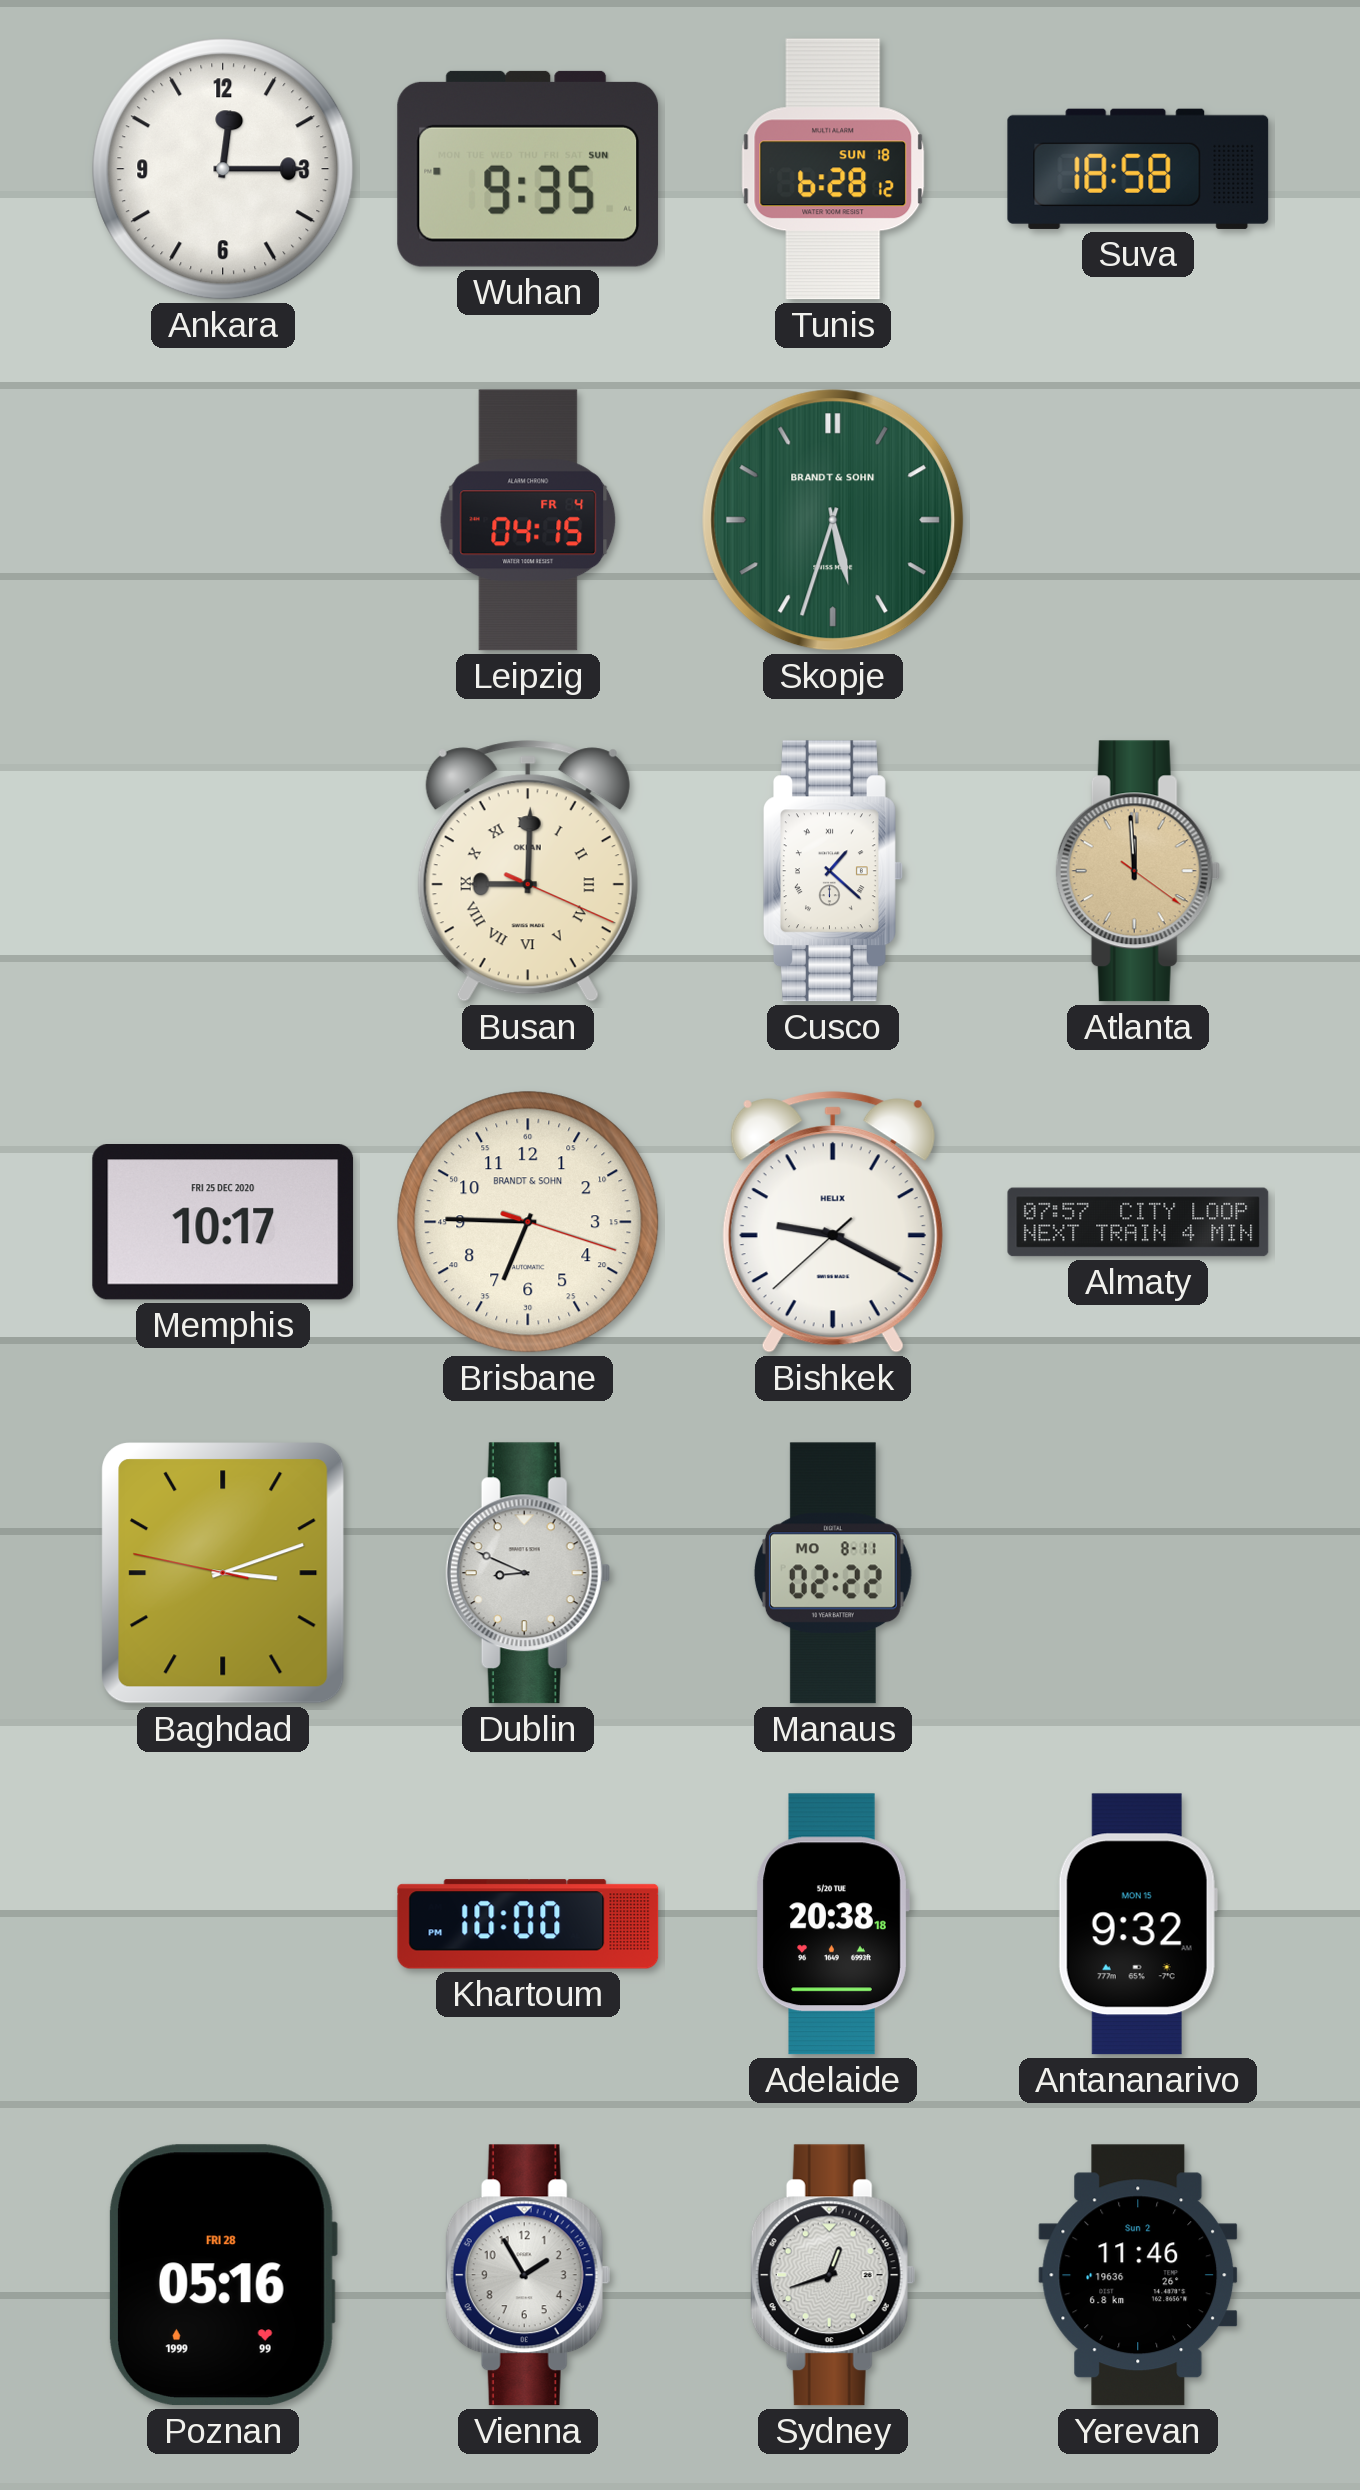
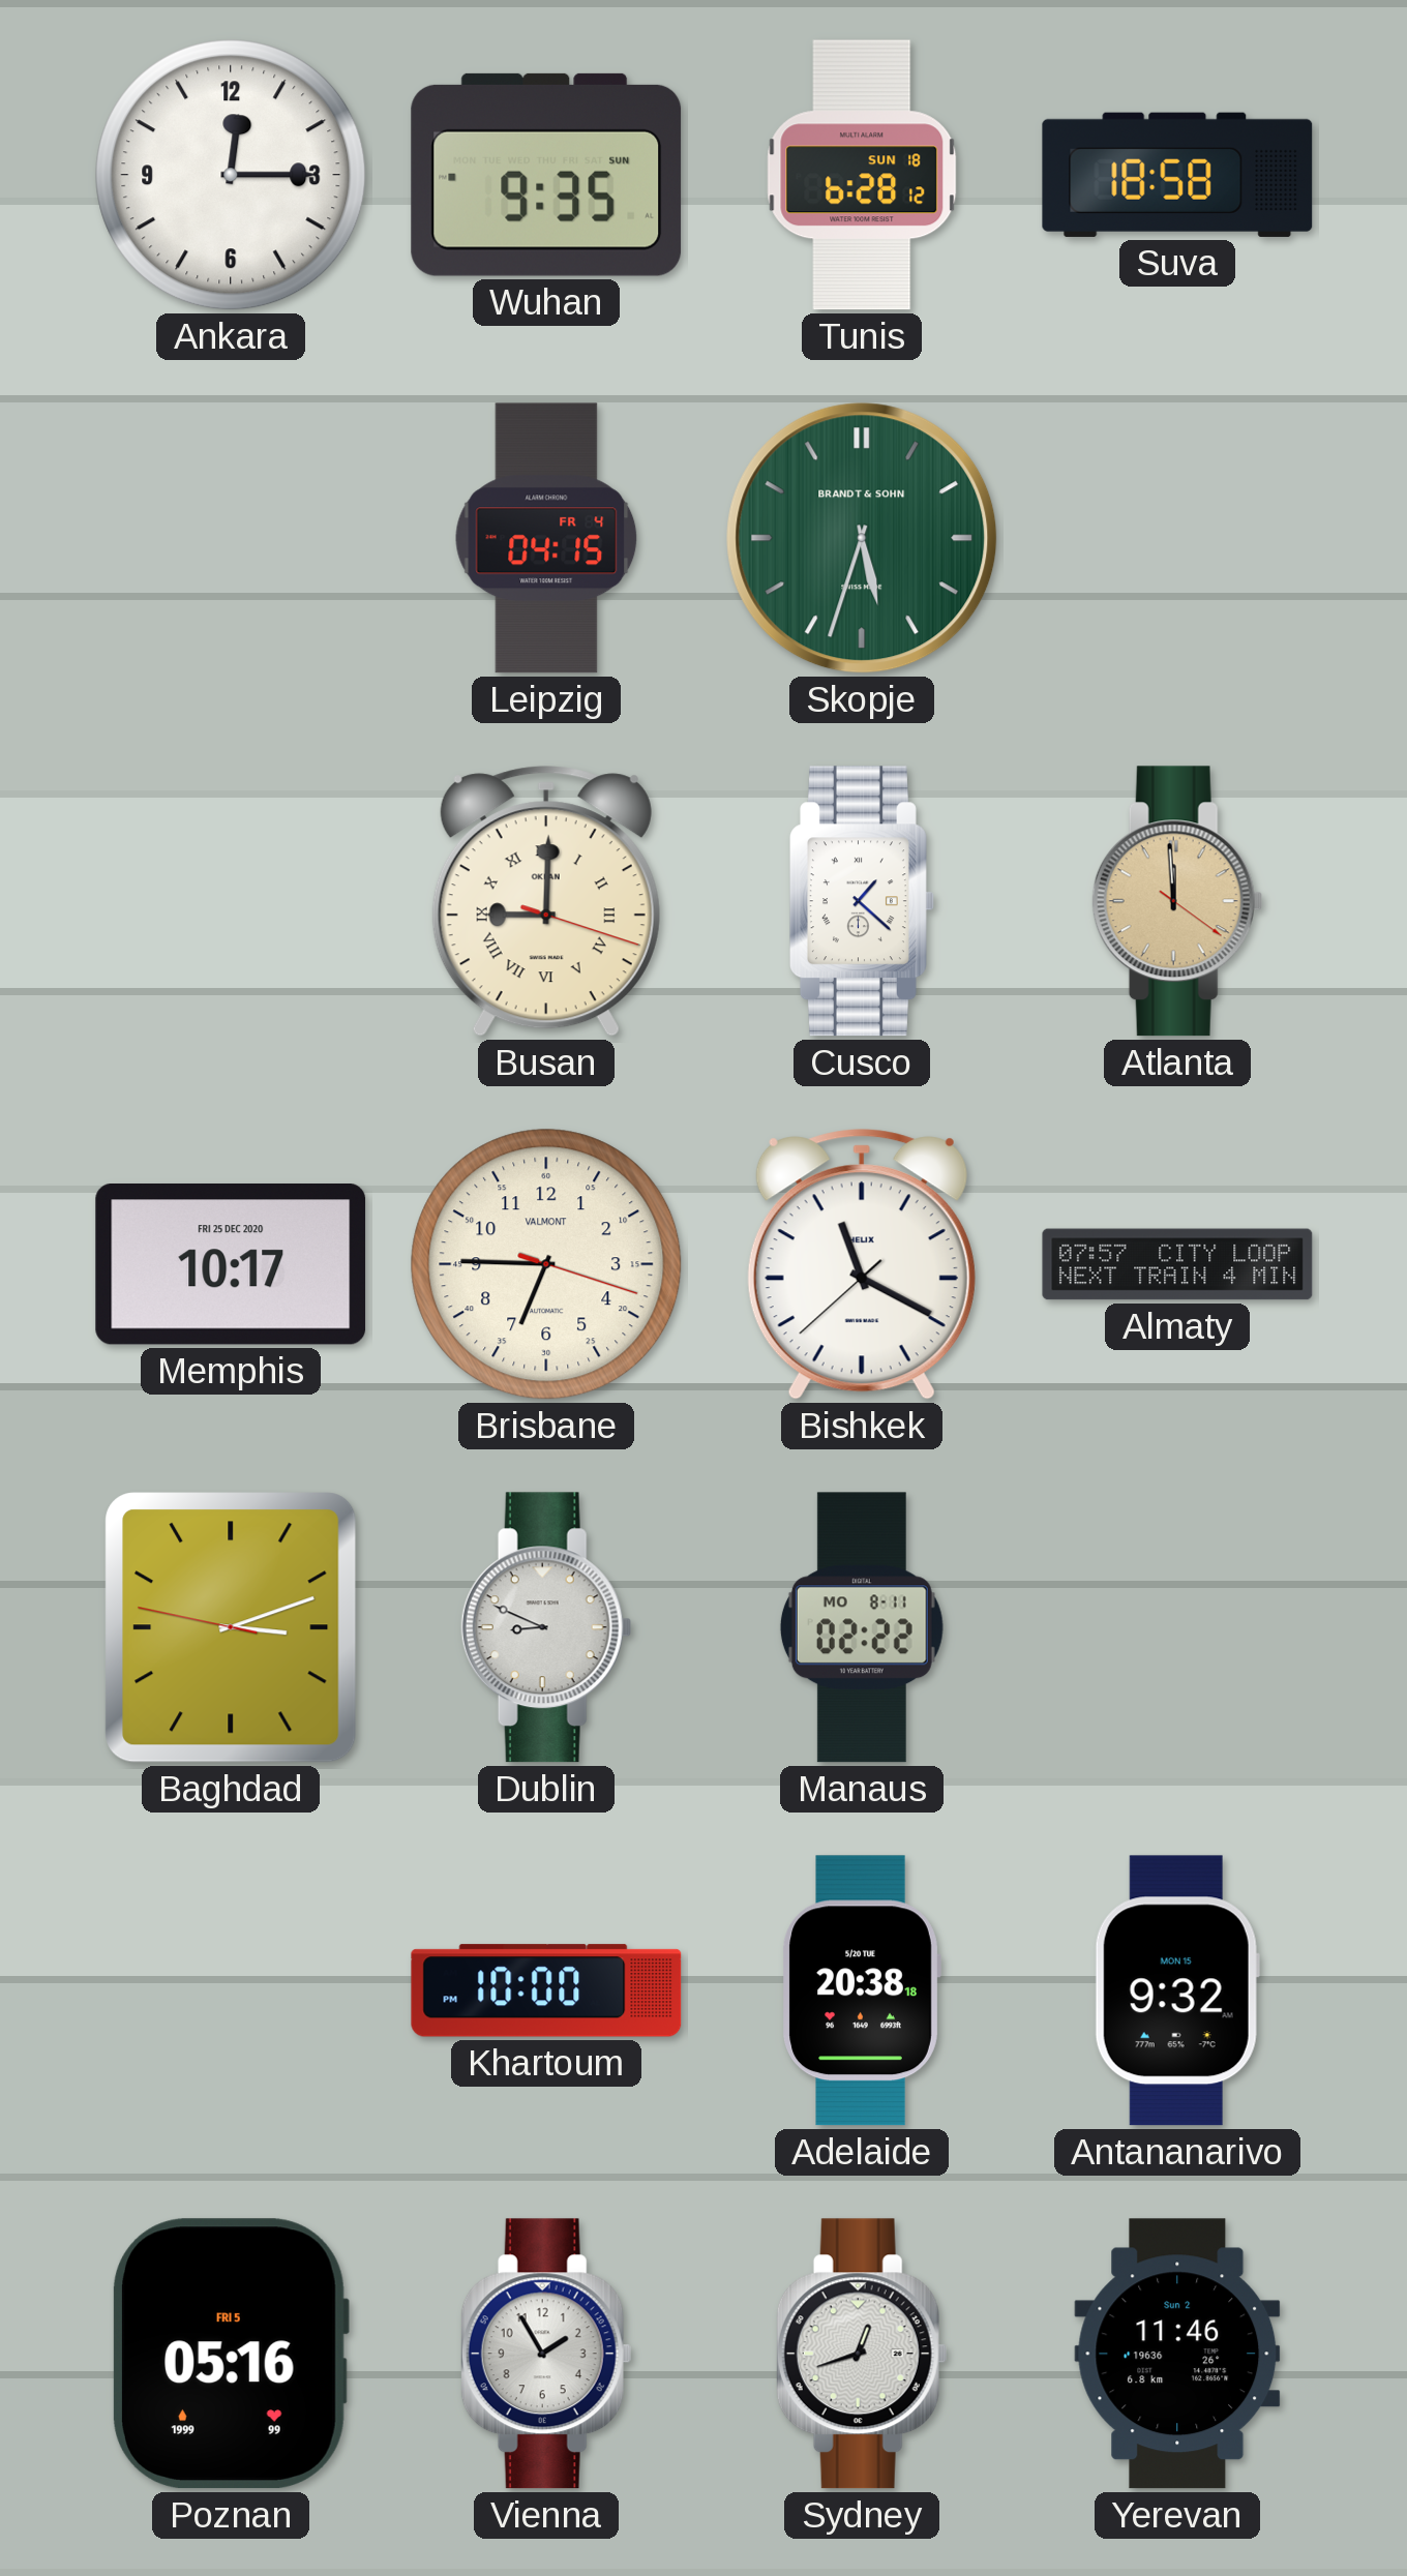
Busan: 9:00:19 -> 9:00:18 (546, 901)
Brisbane brand: BRANDT & SOHN -> VALMONT (546, 1264)
Bishkek: 9:19 -> 11:19 (862, 1264)
Poznan date: FRI 28 -> FRI 5 (231, 2354)
